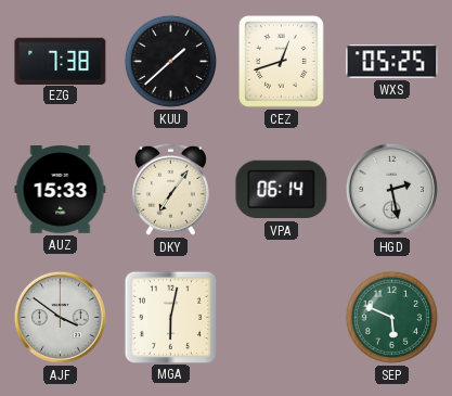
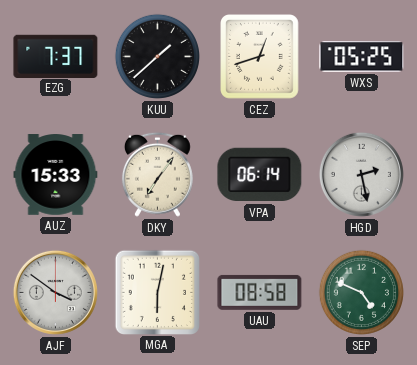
EZG: 7:38 -> 7:37 (56, 56)
UAU: none -> 08:58 (260, 292)
SEP: 5:49 -> 4:49 (361, 292)
